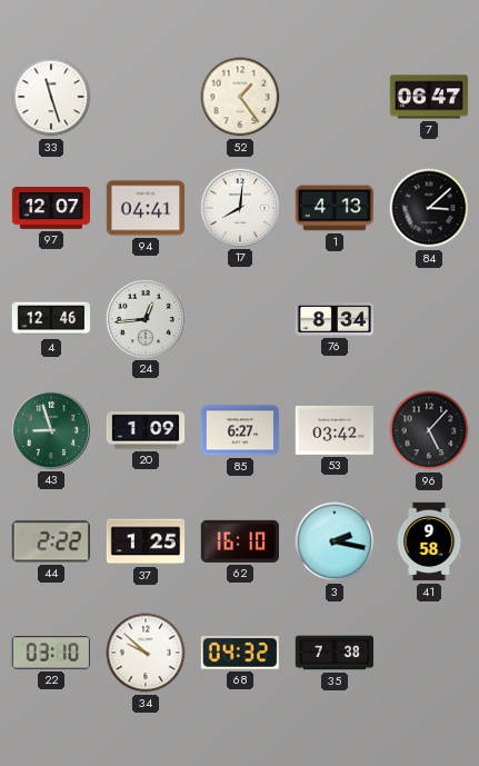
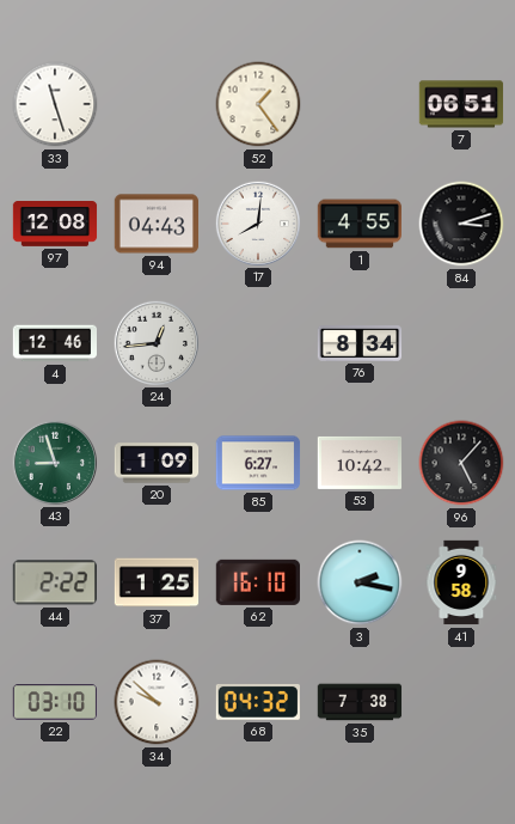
7: 06:47 -> 06:51 (461, 104)
97: 12:07 -> 12:08 (55, 225)
94: 04:41 -> 04:43 (157, 224)
1: 4:13 -> 4:55 (358, 224)
84: 3:08 -> 3:12 (461, 224)
53: 03:42 -> 10:42 (360, 463)
